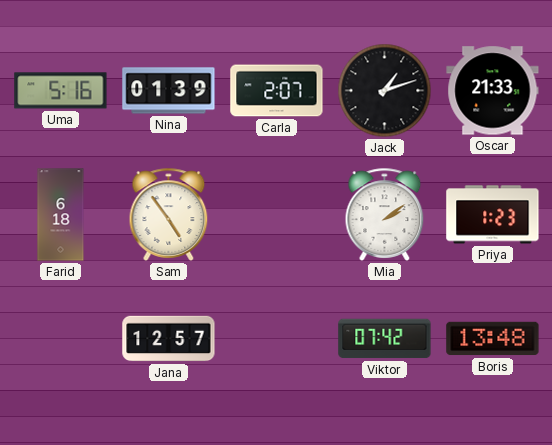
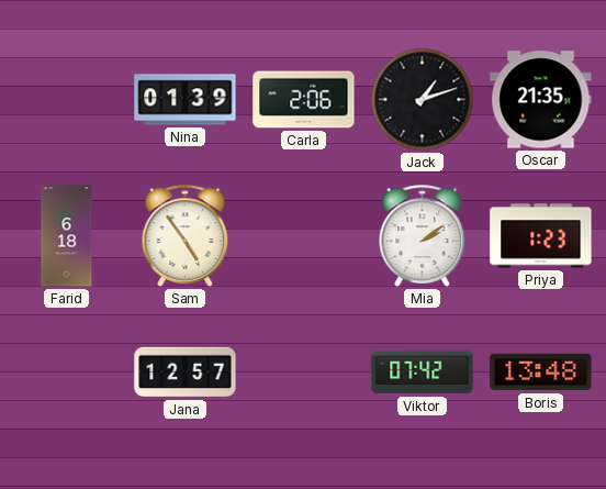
Uma: 5:16 -> none (61, 91)
Carla: 2:07 -> 2:06 (304, 100)
Oscar: 21:33 -> 21:35 (541, 100)
